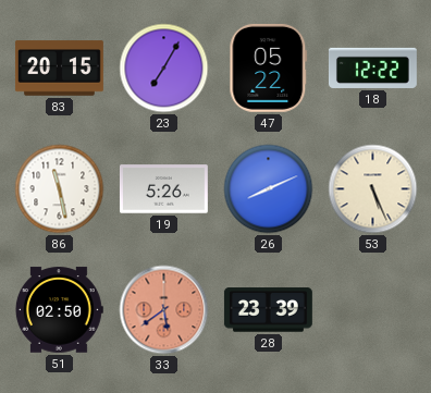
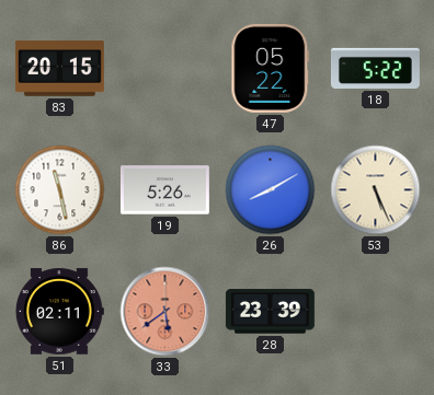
23: 7:05 -> none (164, 69)
18: 12:22 -> 5:22 (375, 68)
26: 8:11 -> 8:10 (271, 190)
51: 02:50 -> 02:11 (59, 312)
